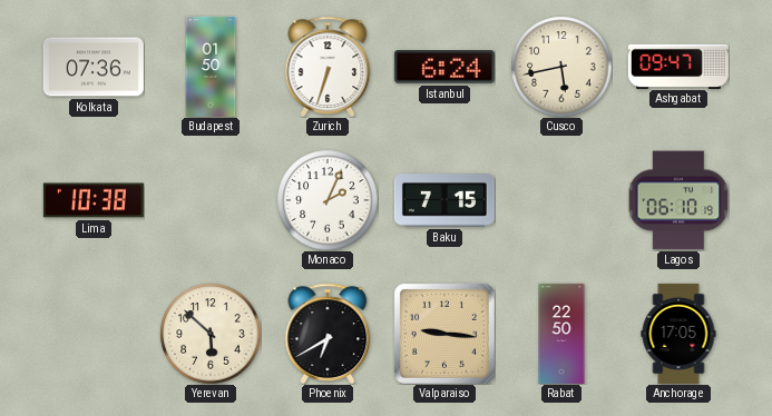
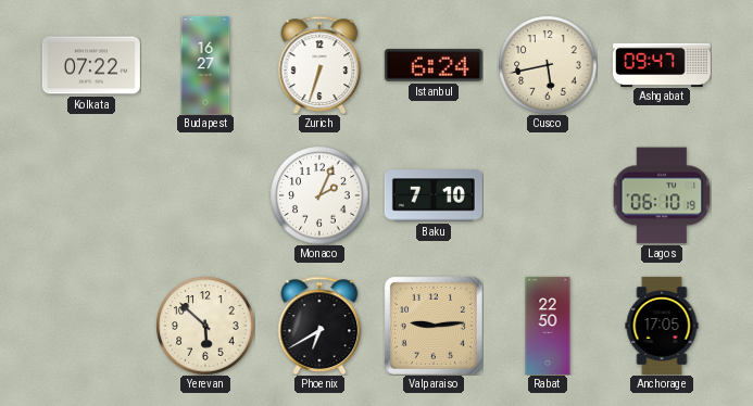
Kolkata: 07:36 -> 07:22 (91, 65)
Budapest: 01:50 -> 16:27 (205, 65)
Lima: 10:38 -> none (94, 200)
Baku: 7:15 -> 7:10 (434, 195)
Valparaiso: 9:16 -> 9:14 (434, 326)
